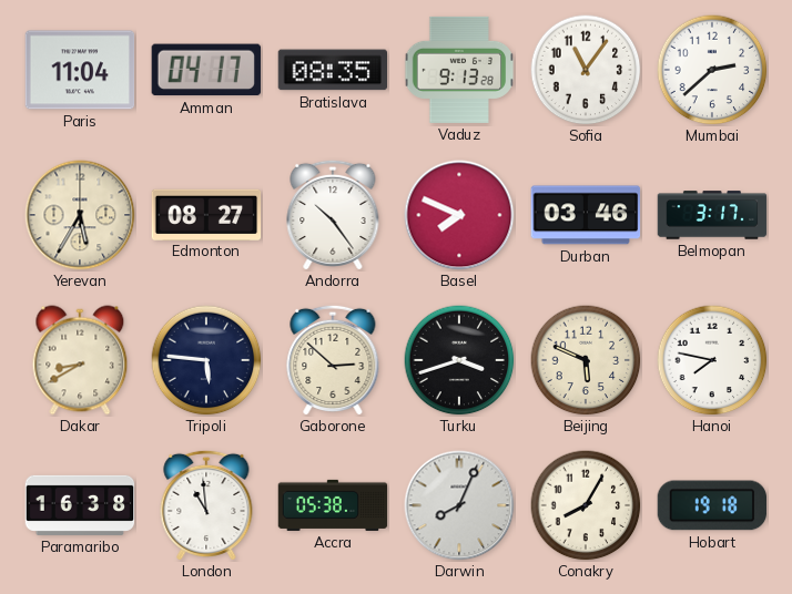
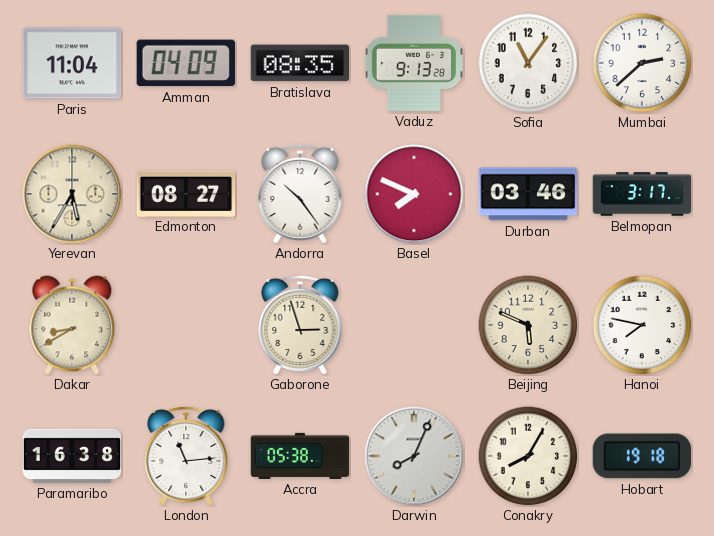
Amman: 04:17 -> 04:09 (186, 63)
Tripoli: 5:46 -> none (206, 360)
Gaborone: 2:52 -> 2:57 (300, 325)
Turku: 3:42 -> none (459, 360)
London: 10:59 -> 11:14 (186, 456)
